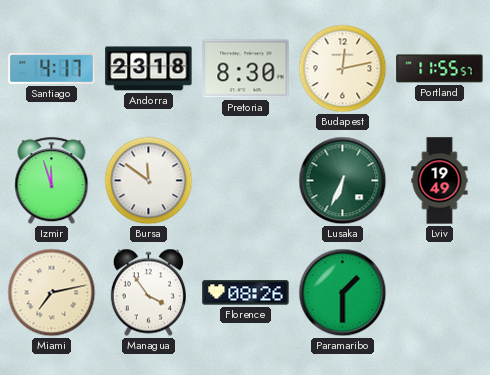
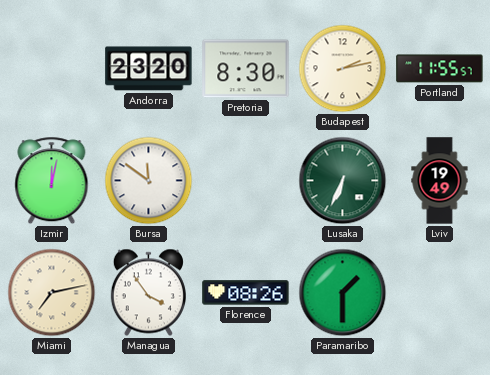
Santiago: 4:17 -> none (52, 69)
Andorra: 23:18 -> 23:20 (149, 69)
Budapest: 12:13 -> 2:13 (343, 69)
Izmir: 11:57 -> 12:02 (52, 181)
